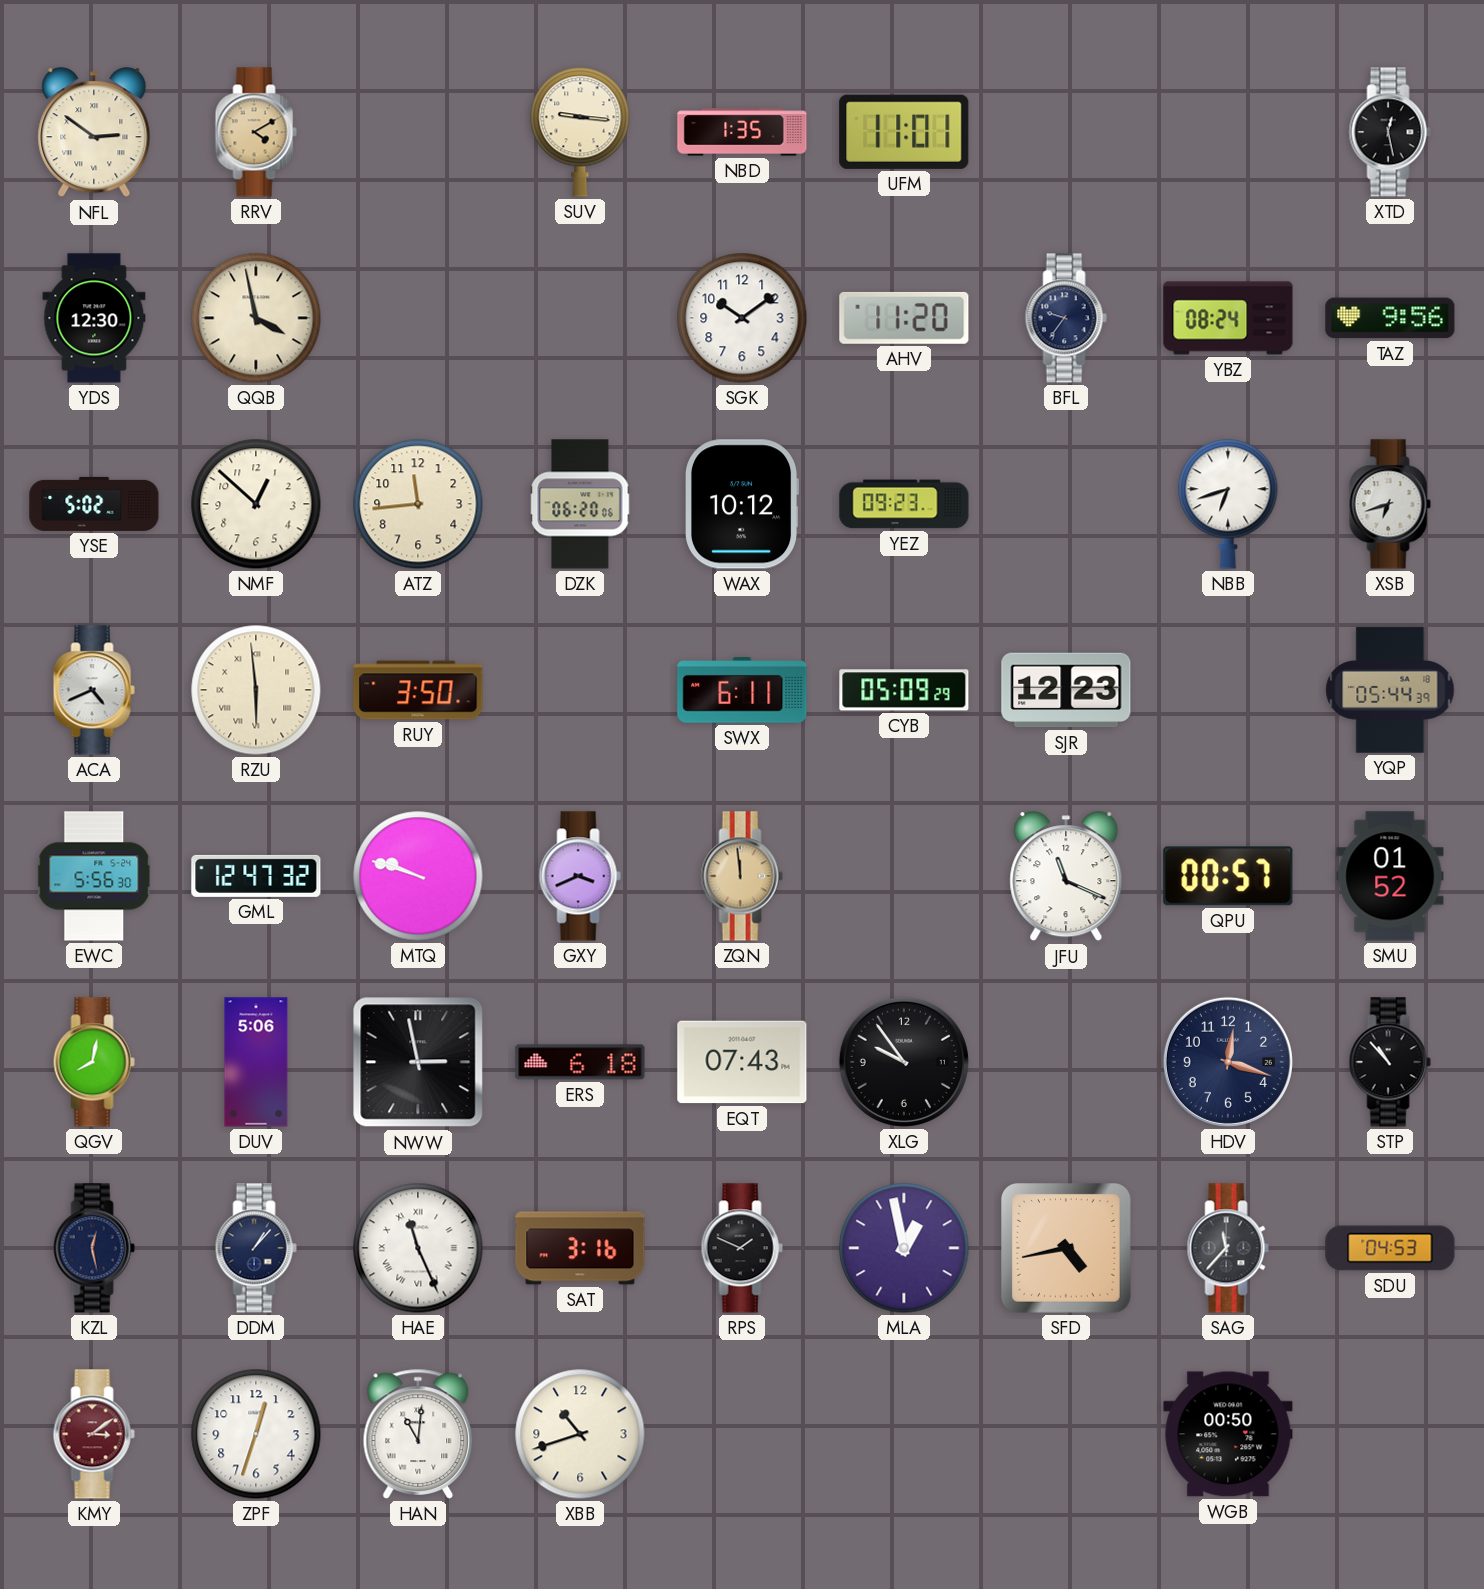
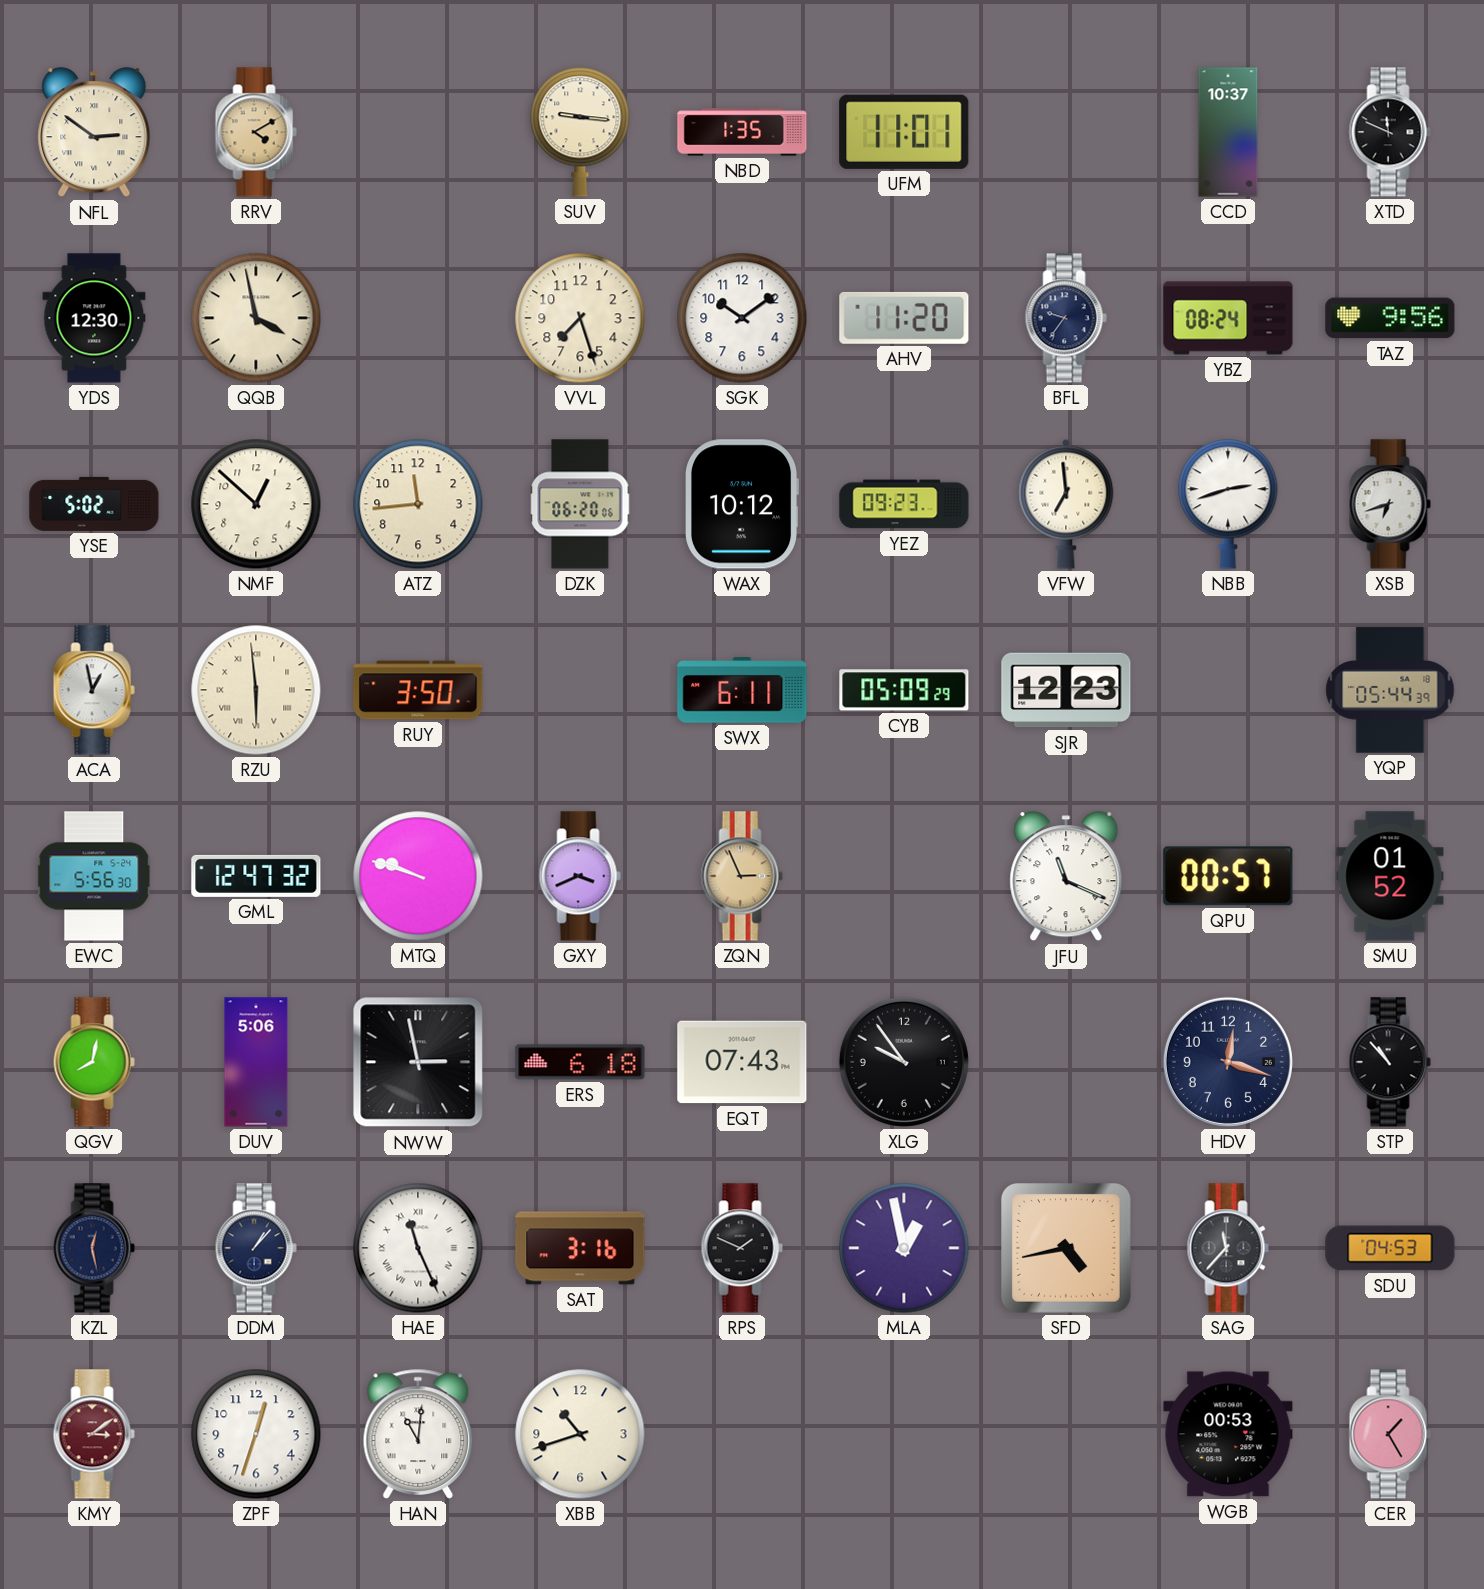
CCD: none -> 10:37 (1228, 132)
XTD: 12:28 -> 11:49 (1390, 132)
VVL: none -> 7:27 (580, 318)
VFW: none -> 6:59 (1066, 504)
NBB: 6:42 -> 2:42 (1228, 504)
ACA: 4:41 -> 12:58 (94, 690)
ZQN: 11:59 -> 2:56 (742, 876)
WGB: 00:50 -> 00:53 (1228, 1434)
CER: none -> 1:25 (1390, 1434)
